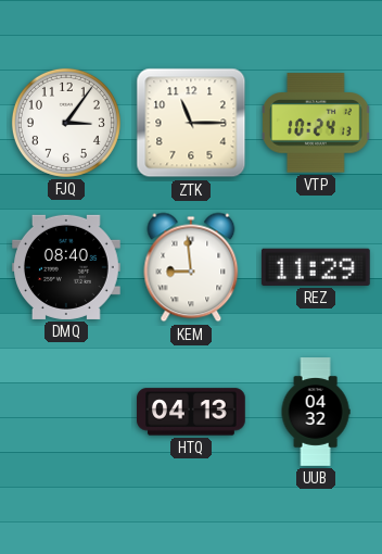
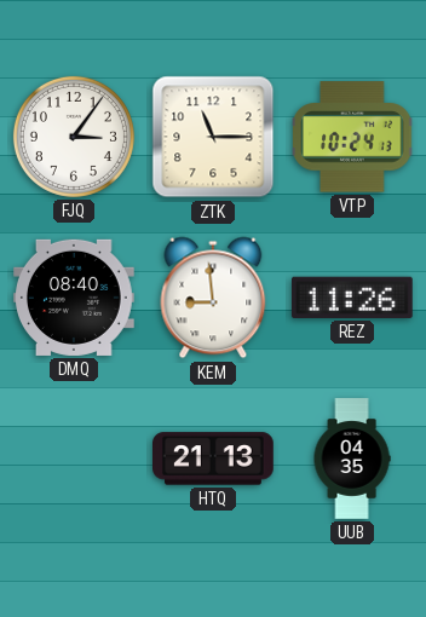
REZ: 11:29 -> 11:26 (352, 298)
HTQ: 04:13 -> 21:13 (214, 459)
UUB: 04:32 -> 04:35 (352, 459)
